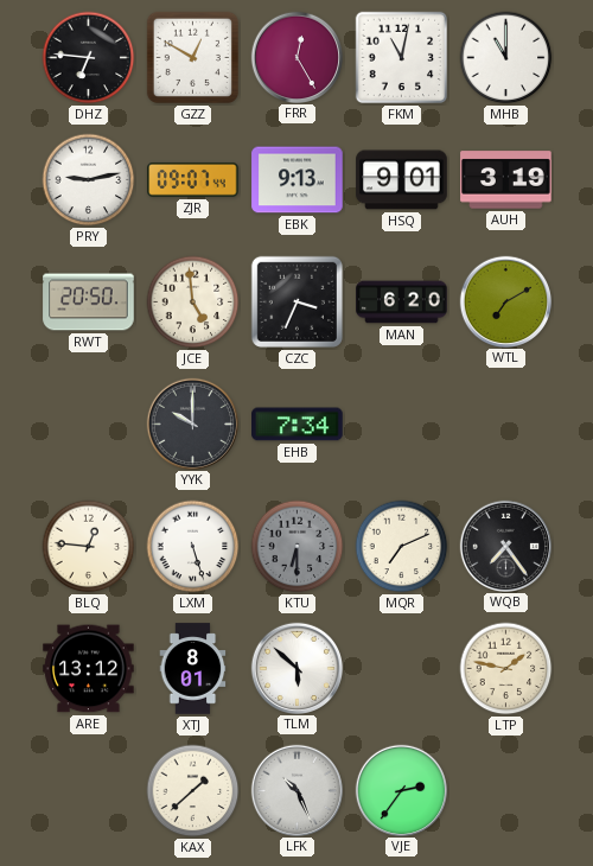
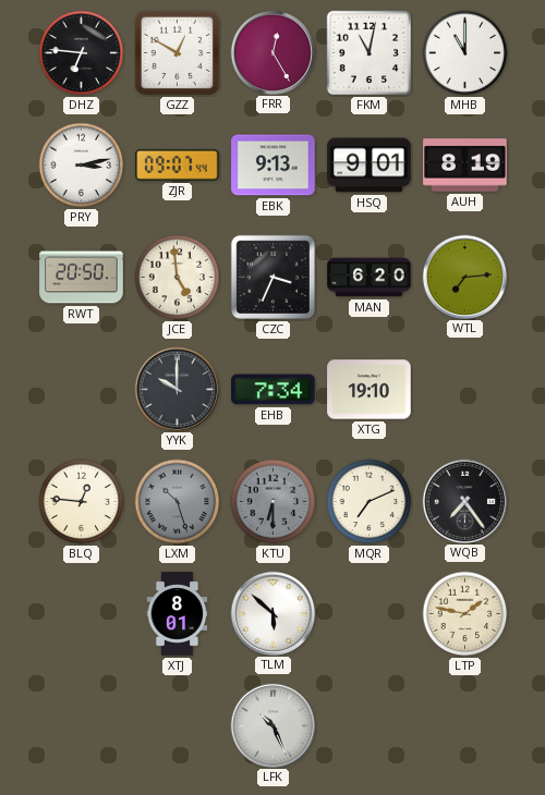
PRY: 9:13 -> 3:13 (82, 166)
AUH: 3:19 -> 8:19 (465, 166)
WTL: 7:10 -> 7:14 (464, 277)
XTG: none -> 19:10 (370, 390)
LXM: 5:27 -> 10:27 (178, 502)
LXM dial: white -> grey (178, 502)
ARE: 13:12 -> none (89, 669)
KAX: 1:38 -> none (193, 791)
VJE: 2:36 -> none (401, 790)
